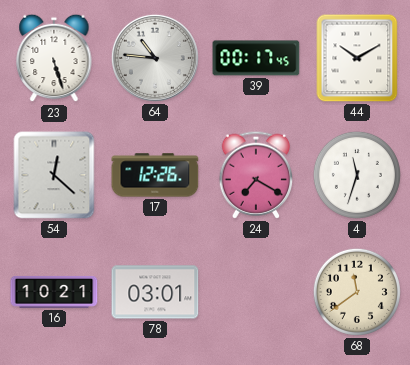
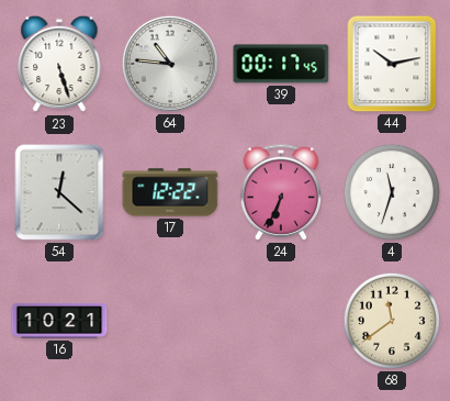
44: 10:10 -> 10:13 (392, 64)
17: 12:26 -> 12:22 (170, 192)
24: 7:20 -> 6:34 (281, 192)
78: 03:01 -> none (155, 292)
